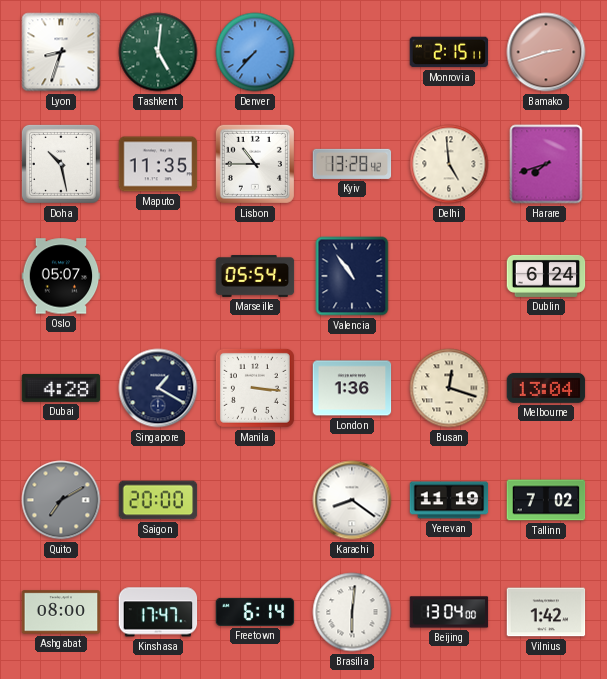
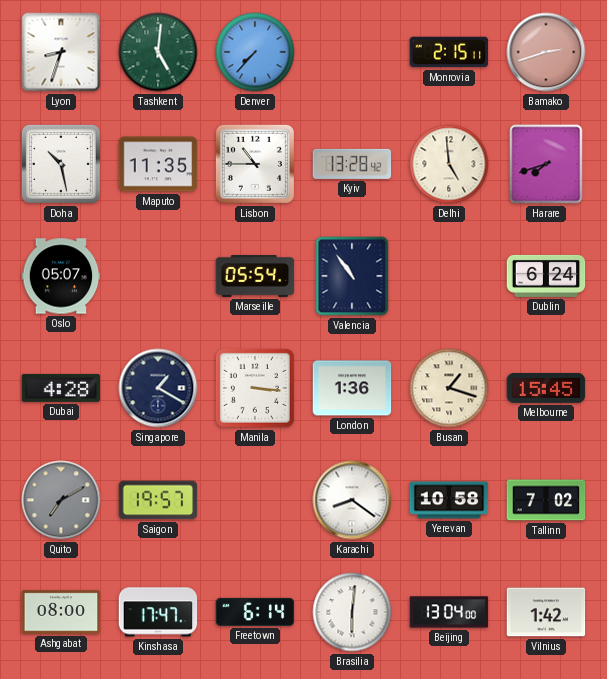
Busan: 12:18 -> 1:18 (449, 388)
Melbourne: 13:04 -> 15:45 (546, 388)
Saigon: 20:00 -> 19:57 (158, 500)
Yerevan: 11:19 -> 10:58 (449, 500)
